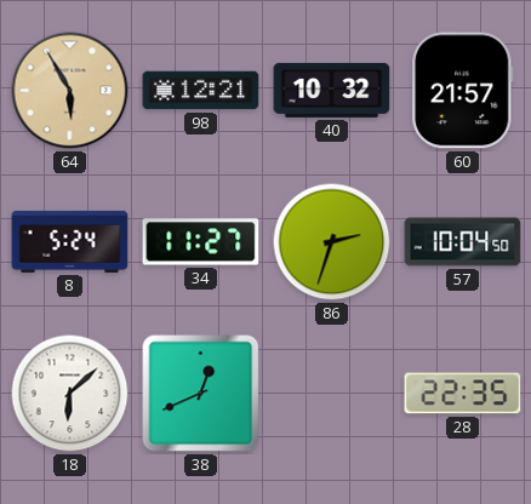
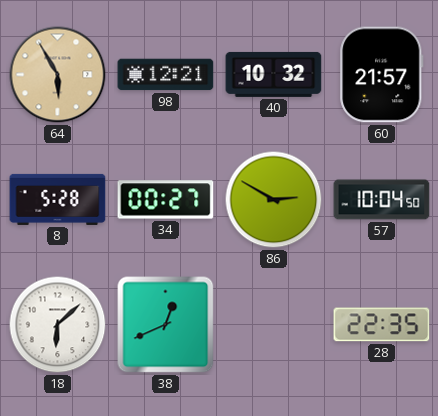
8: 5:24 -> 5:28 (58, 199)
34: 11:27 -> 00:27 (166, 200)
86: 2:33 -> 2:50 (274, 200)
